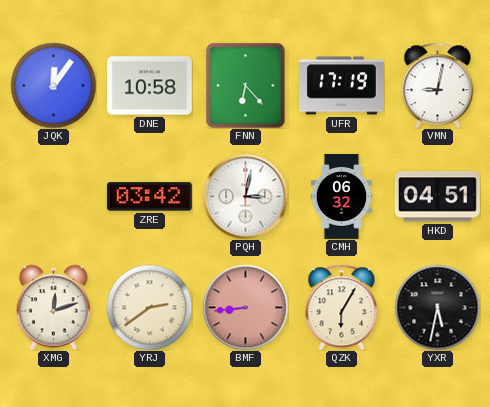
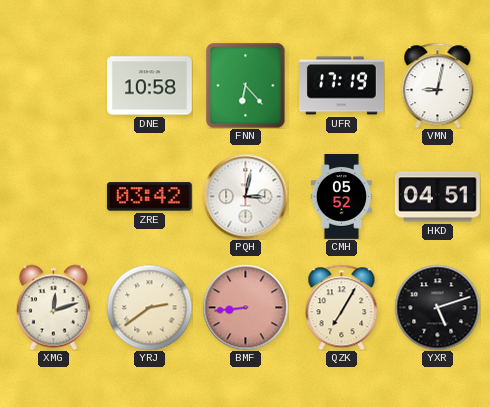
JQK: 12:06 -> none (53, 85)
CMH: 06:32 -> 05:52 (341, 197)
QZK: 6:05 -> 7:05 (342, 307)
YXR: 5:32 -> 5:12 (437, 307)
